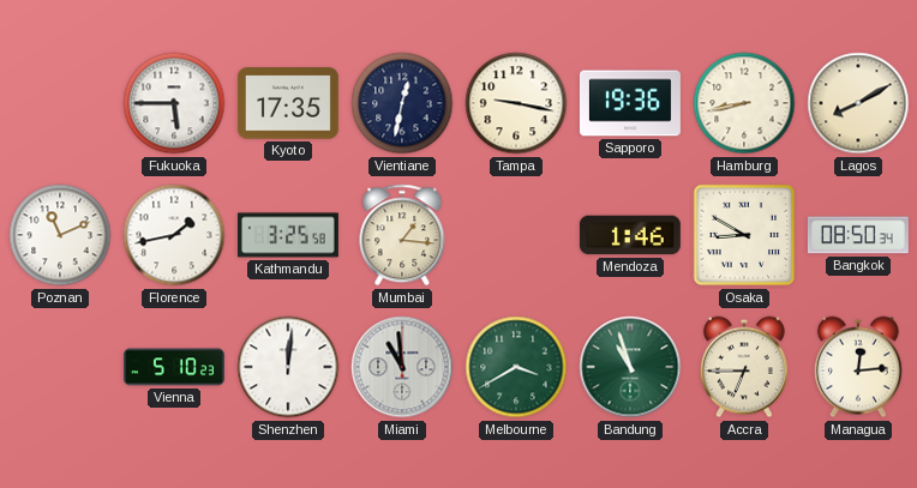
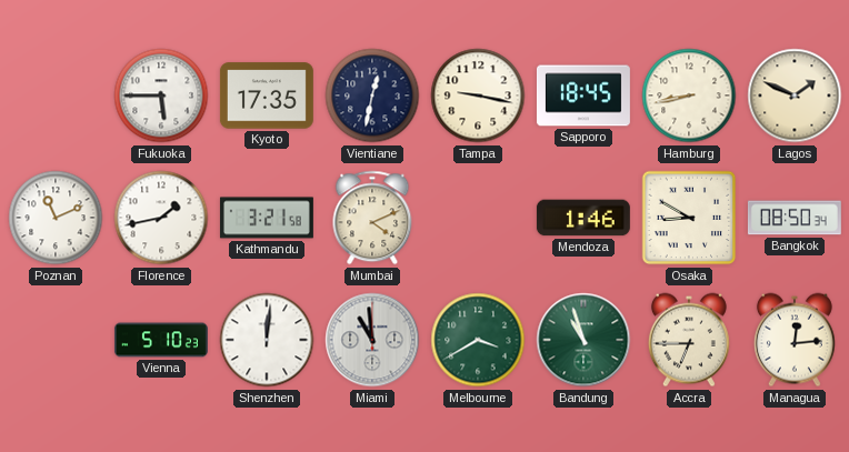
Sapporo: 19:36 -> 18:45 (583, 96)
Lagos: 8:10 -> 1:49 (795, 96)
Kathmandu: 3:25 -> 3:21 (267, 218)
Mumbai: 1:16 -> 4:11 (372, 218)
